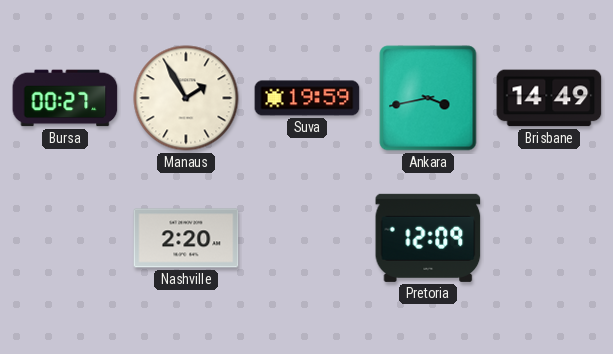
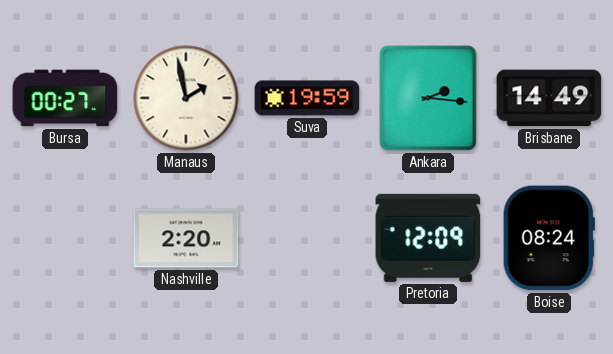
Manaus: 1:55 -> 1:58 (186, 98)
Ankara: 3:43 -> 2:16 (428, 98)
Boise: none -> 08:24 (549, 238)
